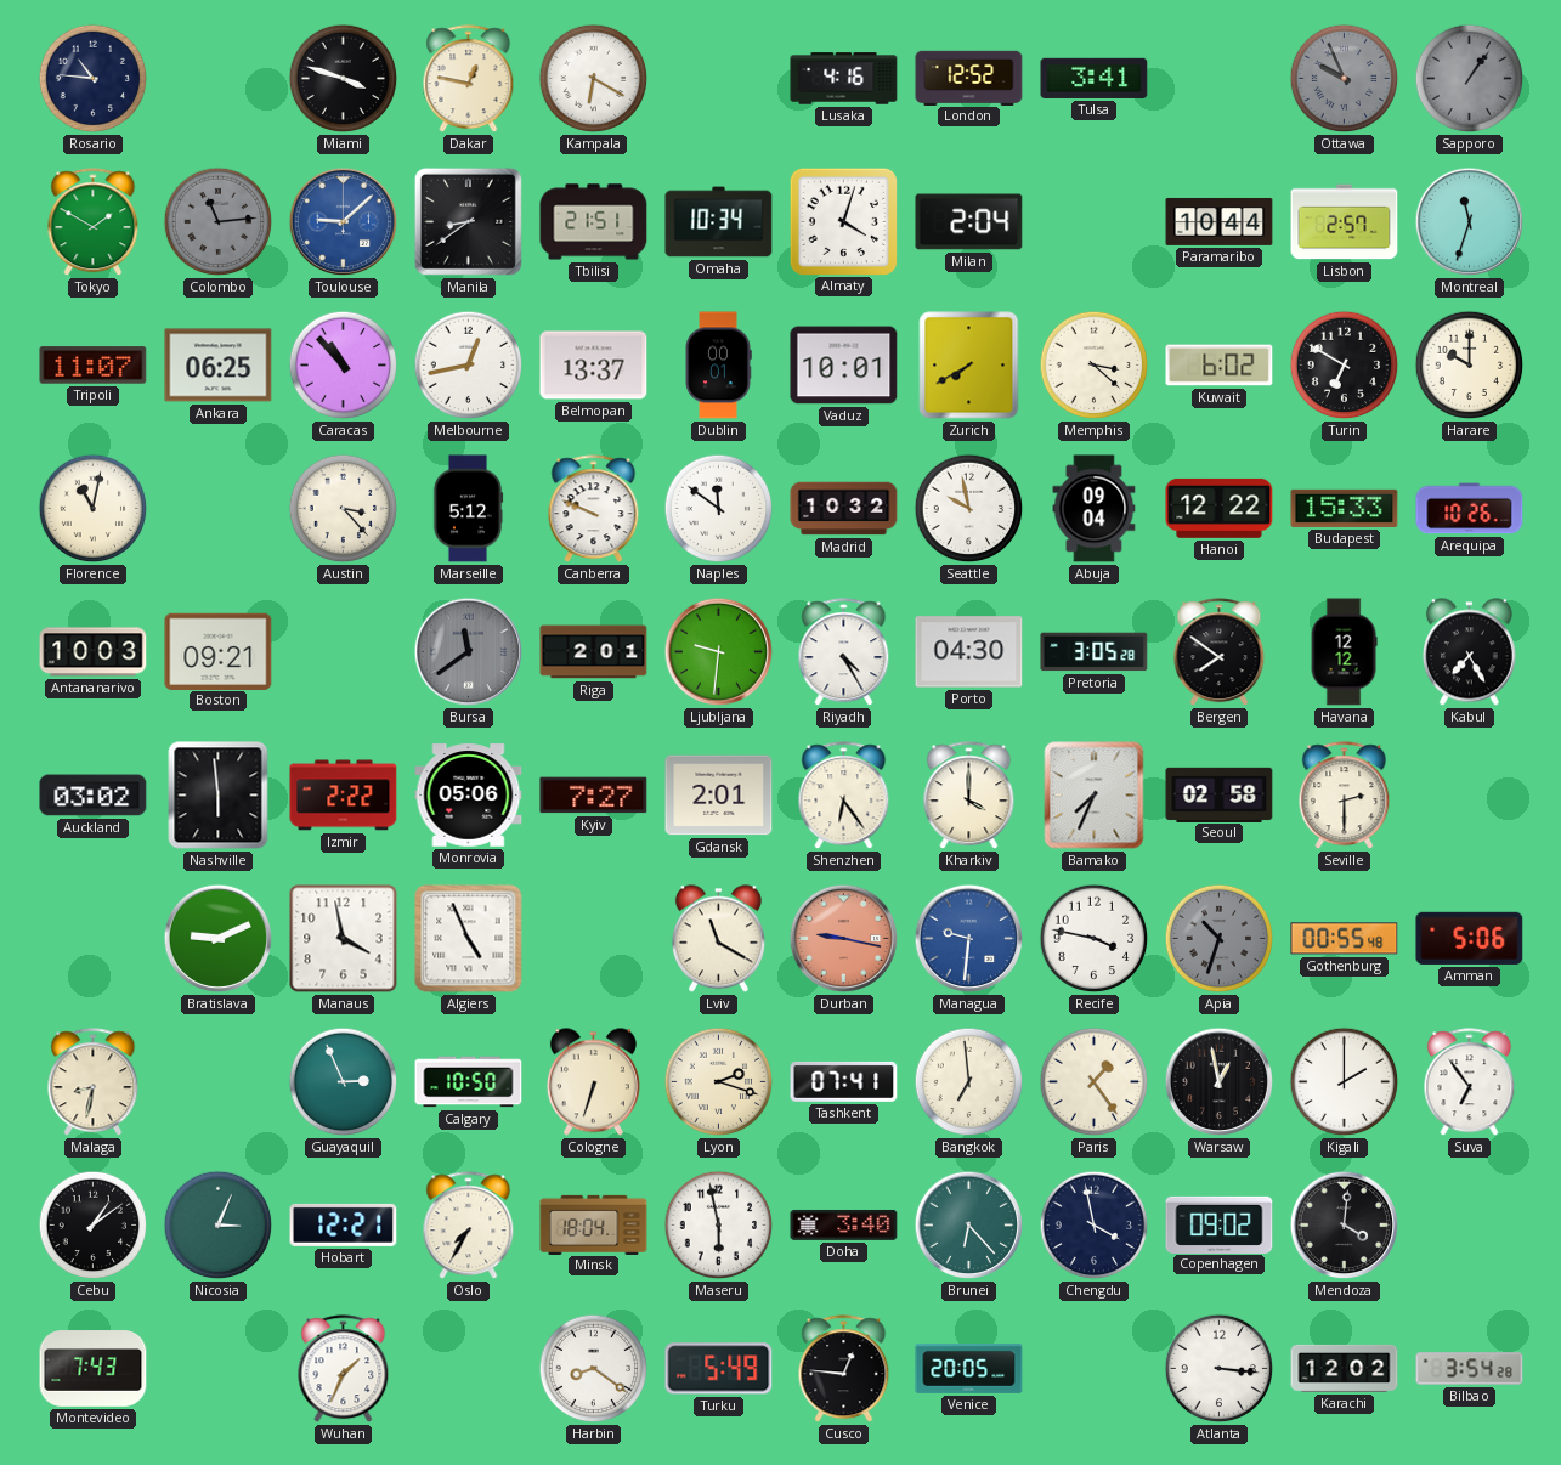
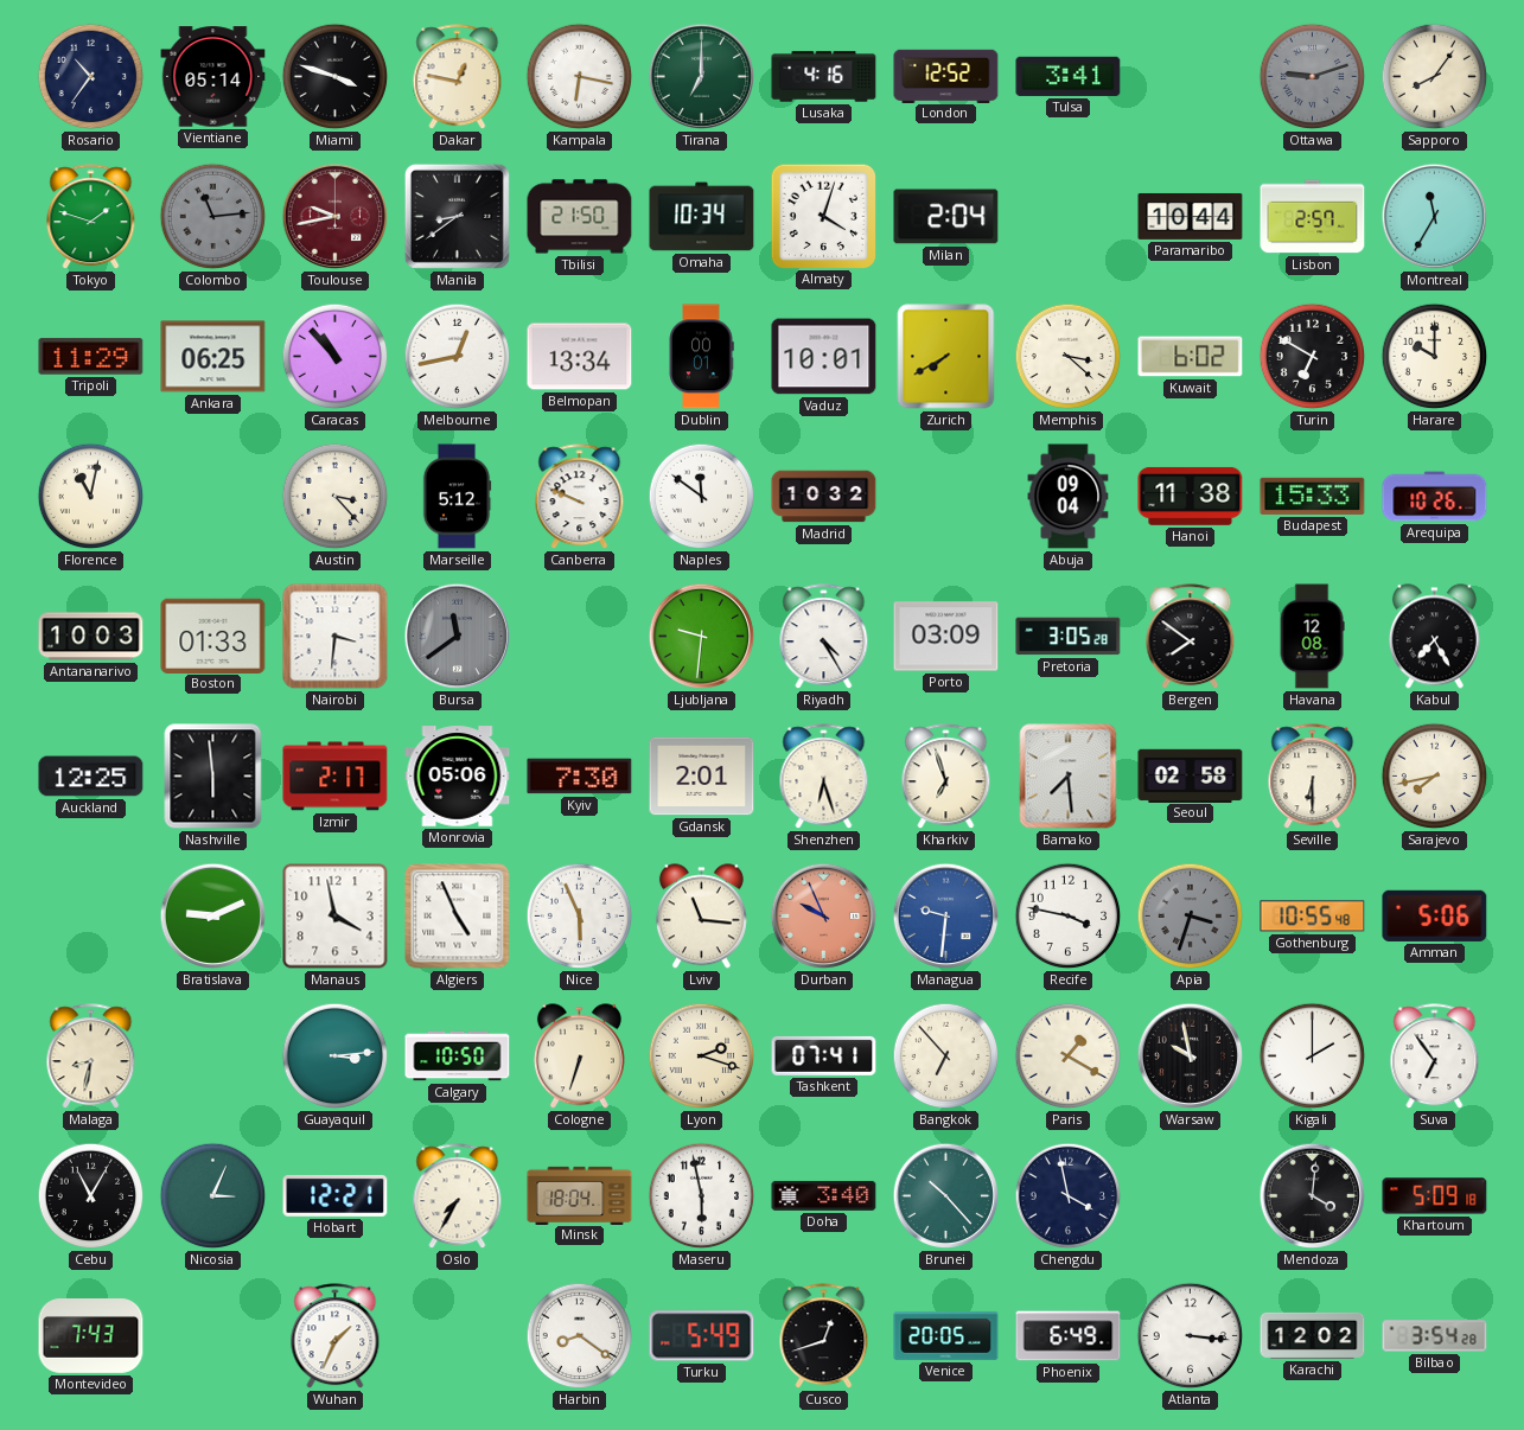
Rosario: 10:46 -> 10:36 (91, 77)
Vientiane: none -> 05:14 (213, 77)
Kampala: 6:20 -> 6:17 (580, 77)
Tirana: none -> 7:00 (702, 77)
Ottawa: 9:56 -> 9:12 (1313, 77)
Sapporo: 1:06 -> 8:06 (1435, 77)
Sapporo dial: grey -> cream (1435, 77)
Tokyo: 1:50 -> 1:48 (91, 217)
Toulouse: 9:08 -> 9:43 (336, 217)
Toulouse dial: blue -> burgundy (336, 217)
Tbilisi: 21:51 -> 21:50 (580, 217)
Montreal: 11:33 -> 11:35 (1435, 217)
Tripoli: 11:07 -> 11:29 (91, 357)
Belmopan: 13:37 -> 13:34 (580, 357)
Seattle: 9:58 -> none (969, 509)
Hanoi: 12:22 -> 11:38 (1191, 496)
Boston: 09:21 -> 01:33 (213, 636)
Nairobi: none -> 3:31 (336, 637)
Riga: 2:01 -> none (594, 652)
Porto: 04:30 -> 03:09 (946, 637)
Havana: 12:12 -> 12:08 (1312, 637)
Auckland: 03:02 -> 12:25 (91, 777)
Izmir: 2:22 -> 2:17 (336, 777)
Kyiv: 7:27 -> 7:30 (580, 777)
Shenzhen: 6:24 -> 6:27 (824, 777)
Kharkiv: 4:00 -> 6:57 (946, 777)
Bamako: 7:34 -> 7:29 (1069, 777)
Seville: 2:30 -> 6:30 (1313, 777)
Sarajevo: none -> 7:43 (1435, 777)
Nice: none -> 5:56 (580, 917)
Lviv: 11:20 -> 11:16 (701, 917)
Durban: 9:17 -> 9:56 (824, 917)
Apia: 10:33 -> 3:33 (1191, 917)
Gothenburg: 00:55 -> 10:55 (1313, 917)
Guayaquil: 2:56 -> 3:14 (336, 1056)
Bangkok: 6:59 -> 6:53 (946, 1056)
Paris: 1:24 -> 1:20 (1069, 1056)
Warsaw: 12:58 -> 9:58 (1191, 1056)
Cebu: 1:09 -> 11:05 (91, 1196)
Brunei: 6:23 -> 10:23 (946, 1196)
Copenhagen: 09:02 -> none (1220, 1224)
Khartoum: none -> 5:09 (1435, 1196)
Cusco: 12:46 -> 12:42 (824, 1336)
Phoenix: none -> 6:49 (1069, 1336)
